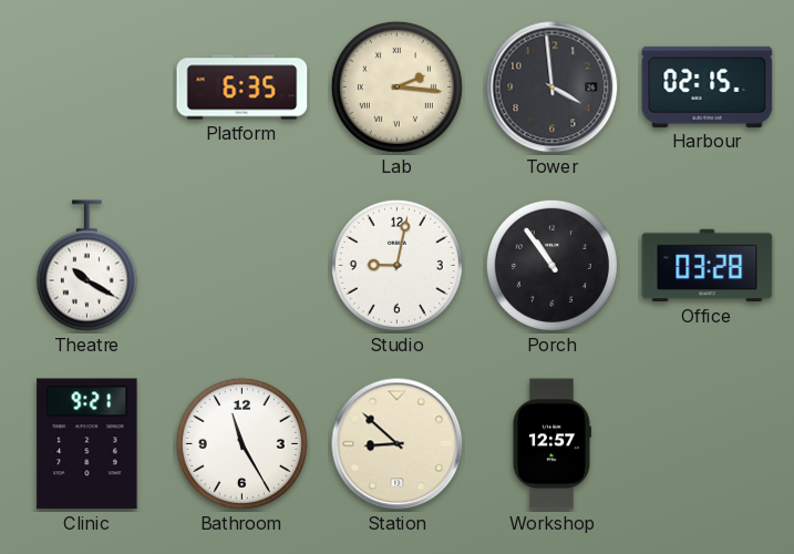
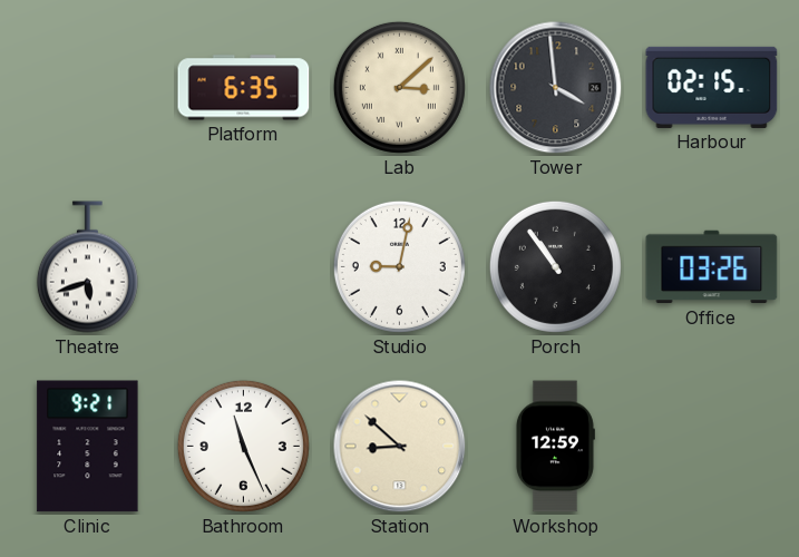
Lab: 2:16 -> 3:08 (399, 87)
Theatre: 10:20 -> 5:42 (87, 267)
Office: 03:28 -> 03:26 (712, 267)
Bathroom: 11:25 -> 11:26 (243, 446)
Workshop: 12:57 -> 12:59 (555, 447)
